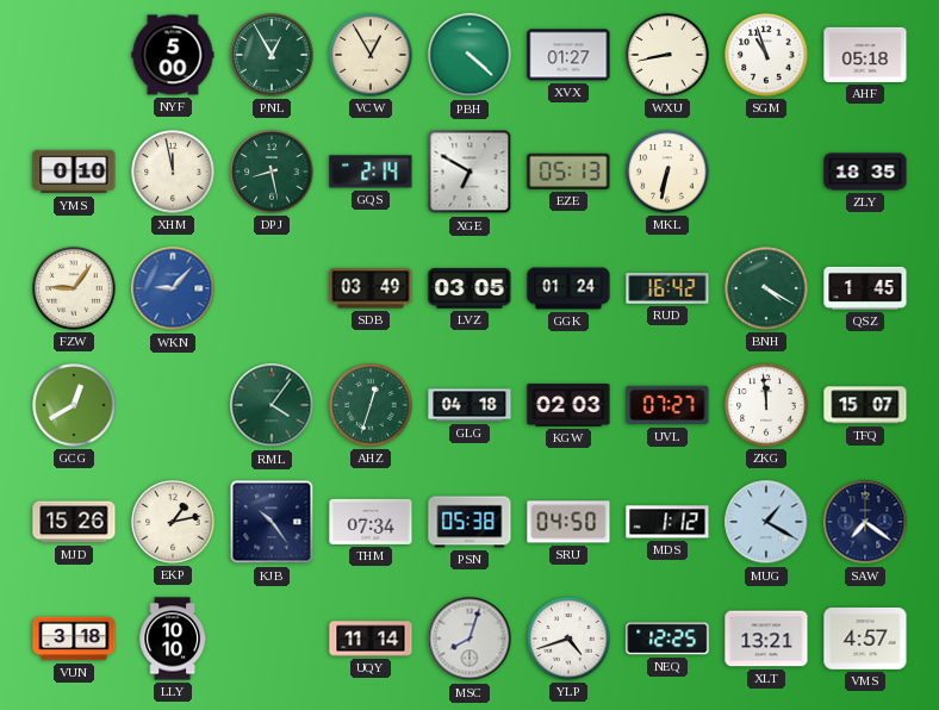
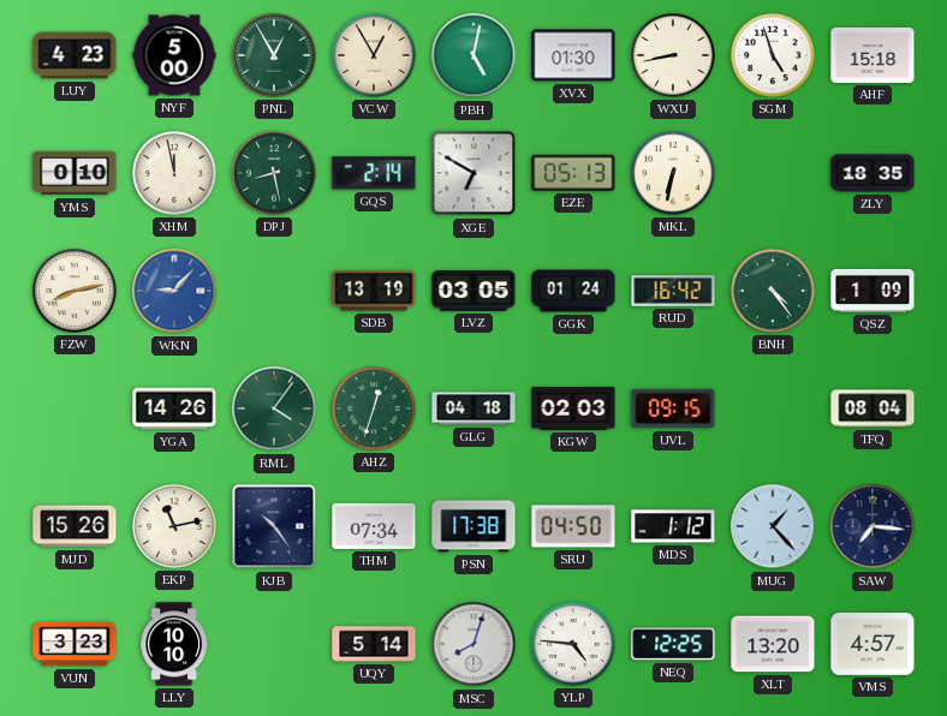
LUY: none -> 4:23 (75, 55)
PBH: 4:22 -> 5:02 (473, 55)
XVX: 01:27 -> 01:30 (573, 55)
SGM: 10:57 -> 4:57 (773, 55)
AHF: 05:18 -> 15:18 (872, 55)
FZW: 9:06 -> 8:13 (75, 291)
SDB: 03:49 -> 13:19 (374, 291)
BNH: 4:20 -> 4:24 (773, 291)
QSZ: 1:45 -> 1:09 (872, 291)
GCG: 12:40 -> none (74, 405)
YGA: none -> 14:26 (174, 408)
UVL: 07:27 -> 09:15 (673, 408)
ZKG: 11:59 -> none (766, 405)
TFQ: 15:07 -> 08:04 (872, 408)
EKP: 1:13 -> 11:13 (174, 526)
PSN: 05:38 -> 17:38 (473, 526)
MUG: 1:20 -> 1:23 (773, 526)
SAW: 7:21 -> 7:16 (872, 526)
VUN: 3:18 -> 3:23 (75, 644)
UQY: 11:14 -> 5:14 (374, 644)
YLP: 4:42 -> 4:46 (573, 644)
XLT: 13:21 -> 13:20 (773, 644)
